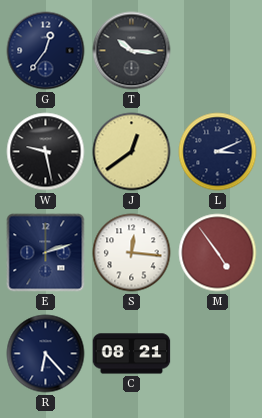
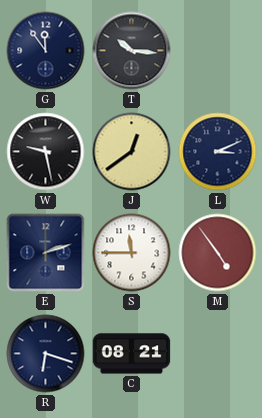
G: 12:36 -> 11:54 (46, 51)
S: 12:16 -> 11:45 (132, 253)
R: 6:23 -> 6:18 (46, 354)
